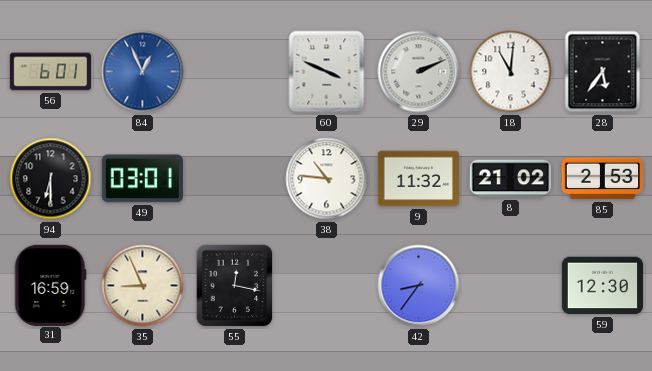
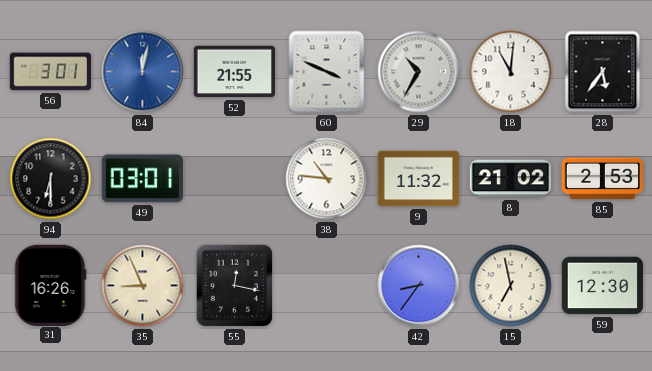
56: 6:01 -> 3:01 (51, 72)
84: 12:56 -> 12:02 (143, 72)
52: none -> 21:55 (234, 72)
29: 2:11 -> 10:35 (419, 72)
31: 16:59 -> 16:26 (51, 285)
15: none -> 6:58 (511, 286)
